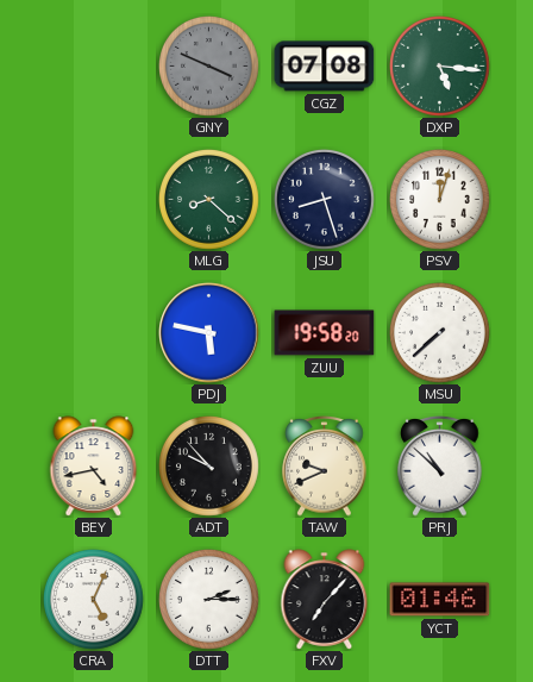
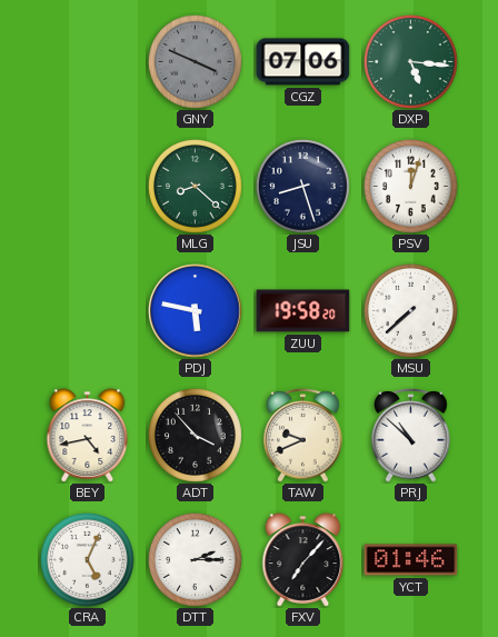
CGZ: 07:08 -> 07:06 (303, 62)
ADT: 9:53 -> 3:53 (196, 436)
